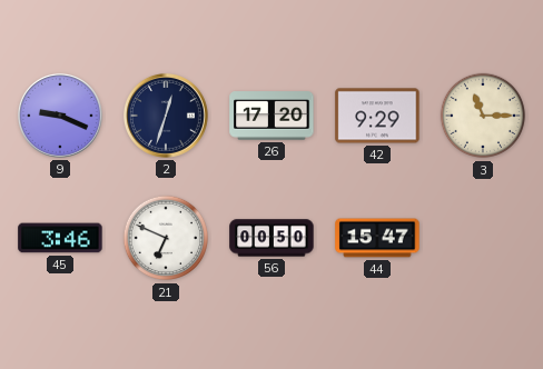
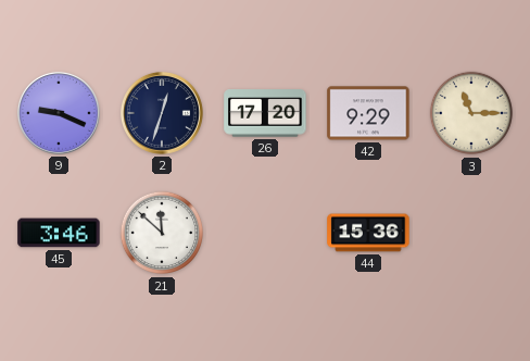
21: 6:49 -> 11:52 (162, 233)
56: 00:50 -> none (271, 238)
44: 15:47 -> 15:36 (368, 233)
